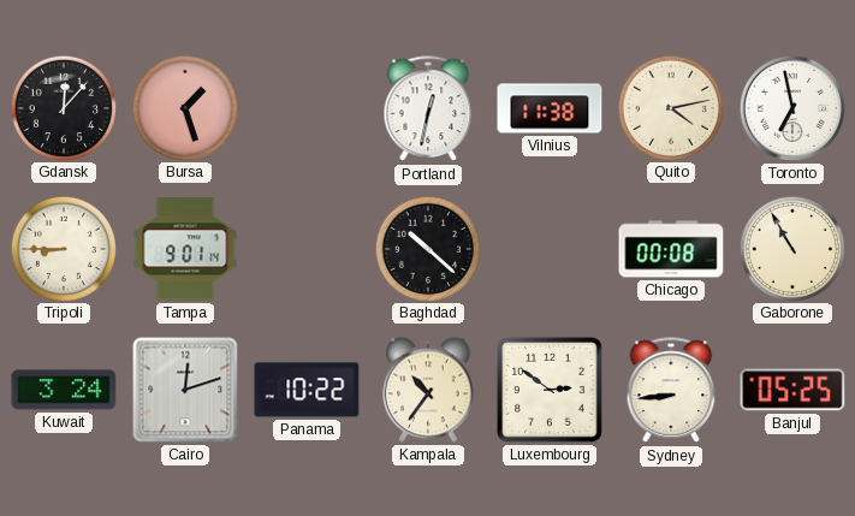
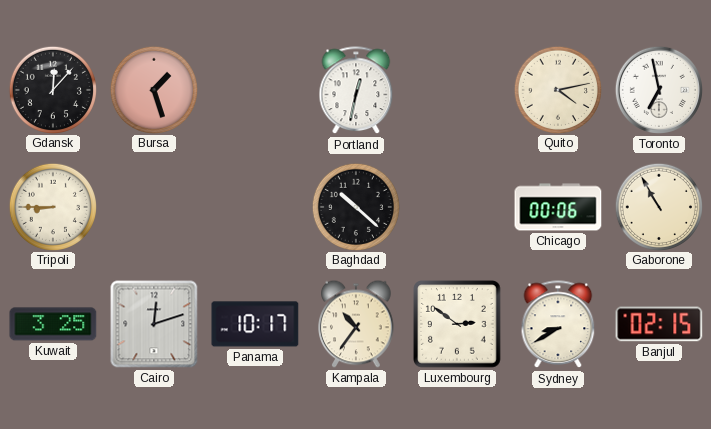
Vilnius: 11:38 -> none (550, 108)
Tampa: 9:01 -> none (185, 249)
Chicago: 00:08 -> 00:06 (558, 207)
Kuwait: 3:24 -> 3:25 (53, 324)
Panama: 10:22 -> 10:17 (255, 324)
Sydney: 8:44 -> 8:40 (558, 325)
Banjul: 05:25 -> 02:15 (659, 324)
